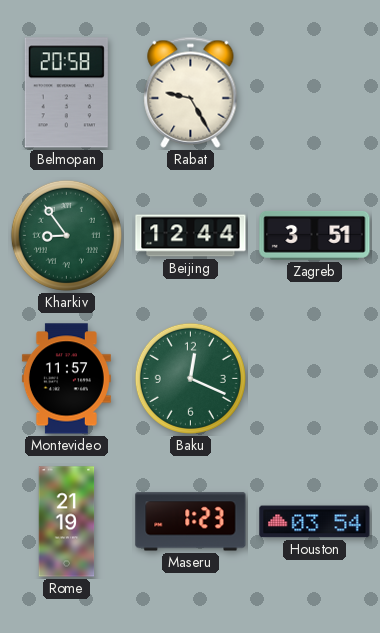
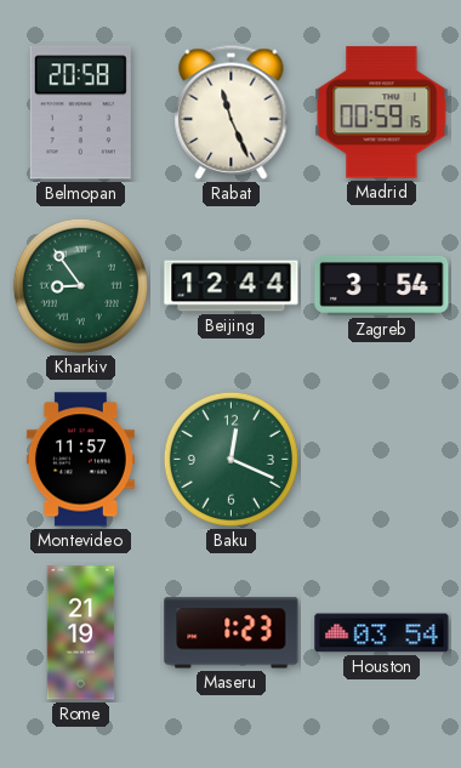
Rabat: 9:25 -> 11:26 (232, 112)
Madrid: none -> 00:59 (382, 113)
Zagreb: 3:51 -> 3:54 (382, 285)
